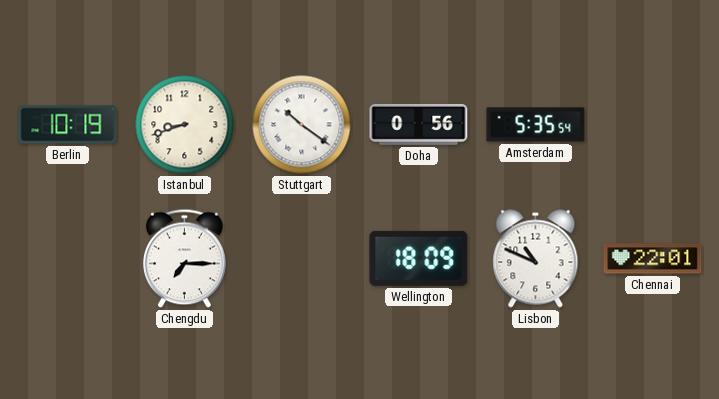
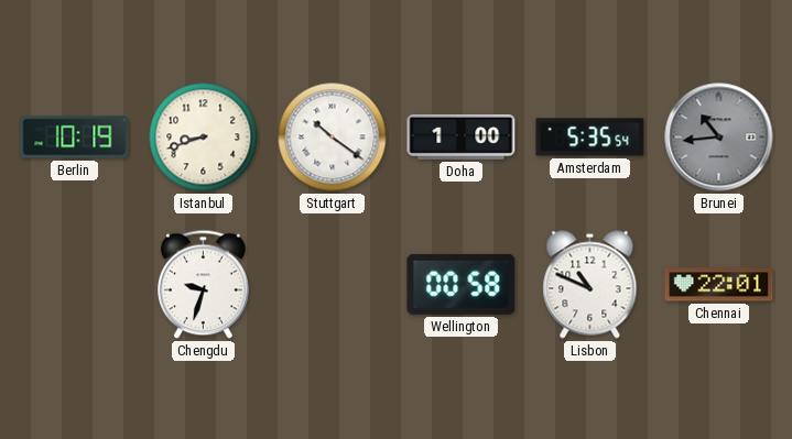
Doha: 0:56 -> 1:00 (462, 136)
Brunei: none -> 10:44 (719, 138)
Chengdu: 7:15 -> 9:33 (204, 285)
Wellington: 18:09 -> 00:58 (462, 284)
